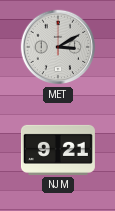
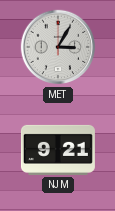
MET: 3:10 -> 3:05 (58, 47)
